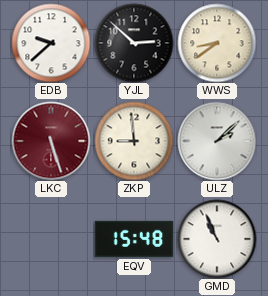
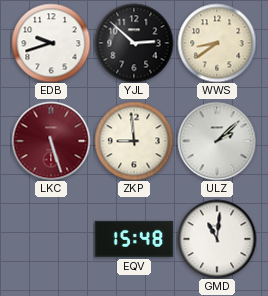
EDB: 9:38 -> 9:42 (51, 43)
GMD: 10:56 -> 11:01 (217, 239)
